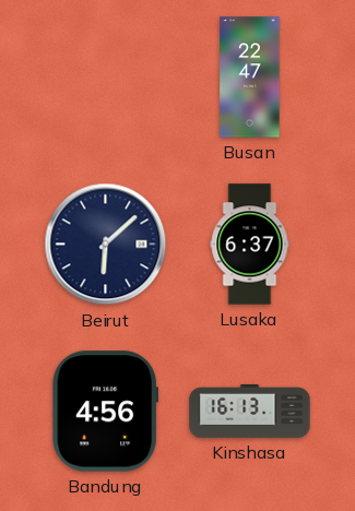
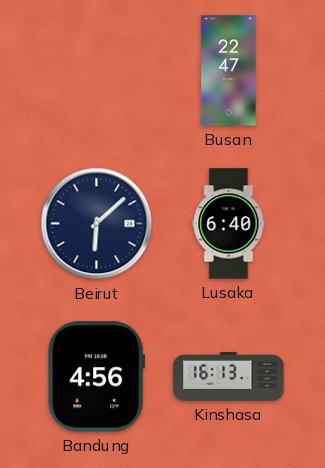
Lusaka: 6:37 -> 6:40 (229, 224)
